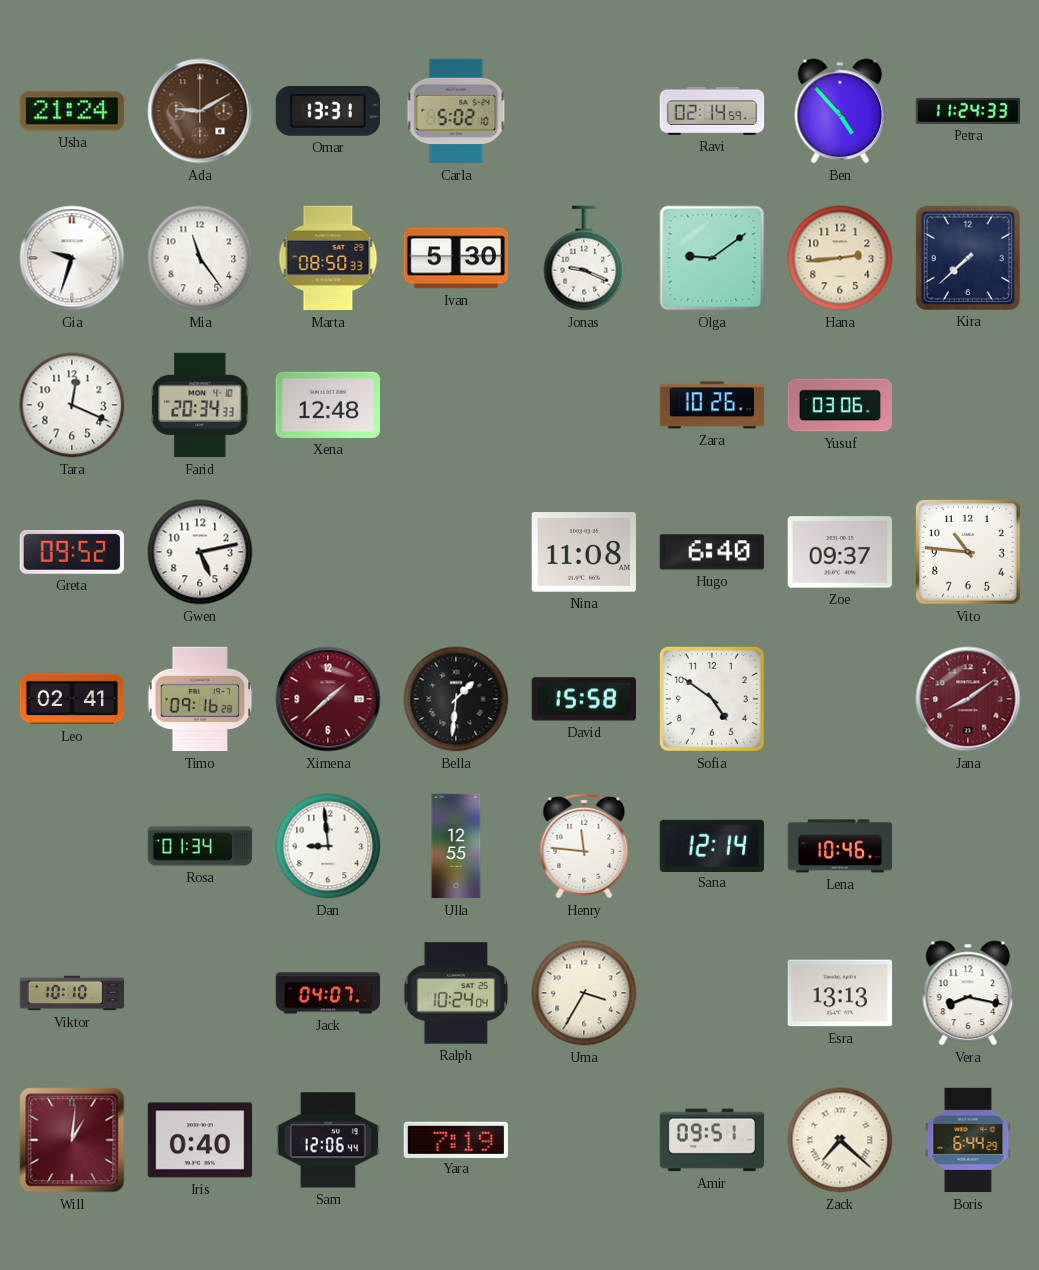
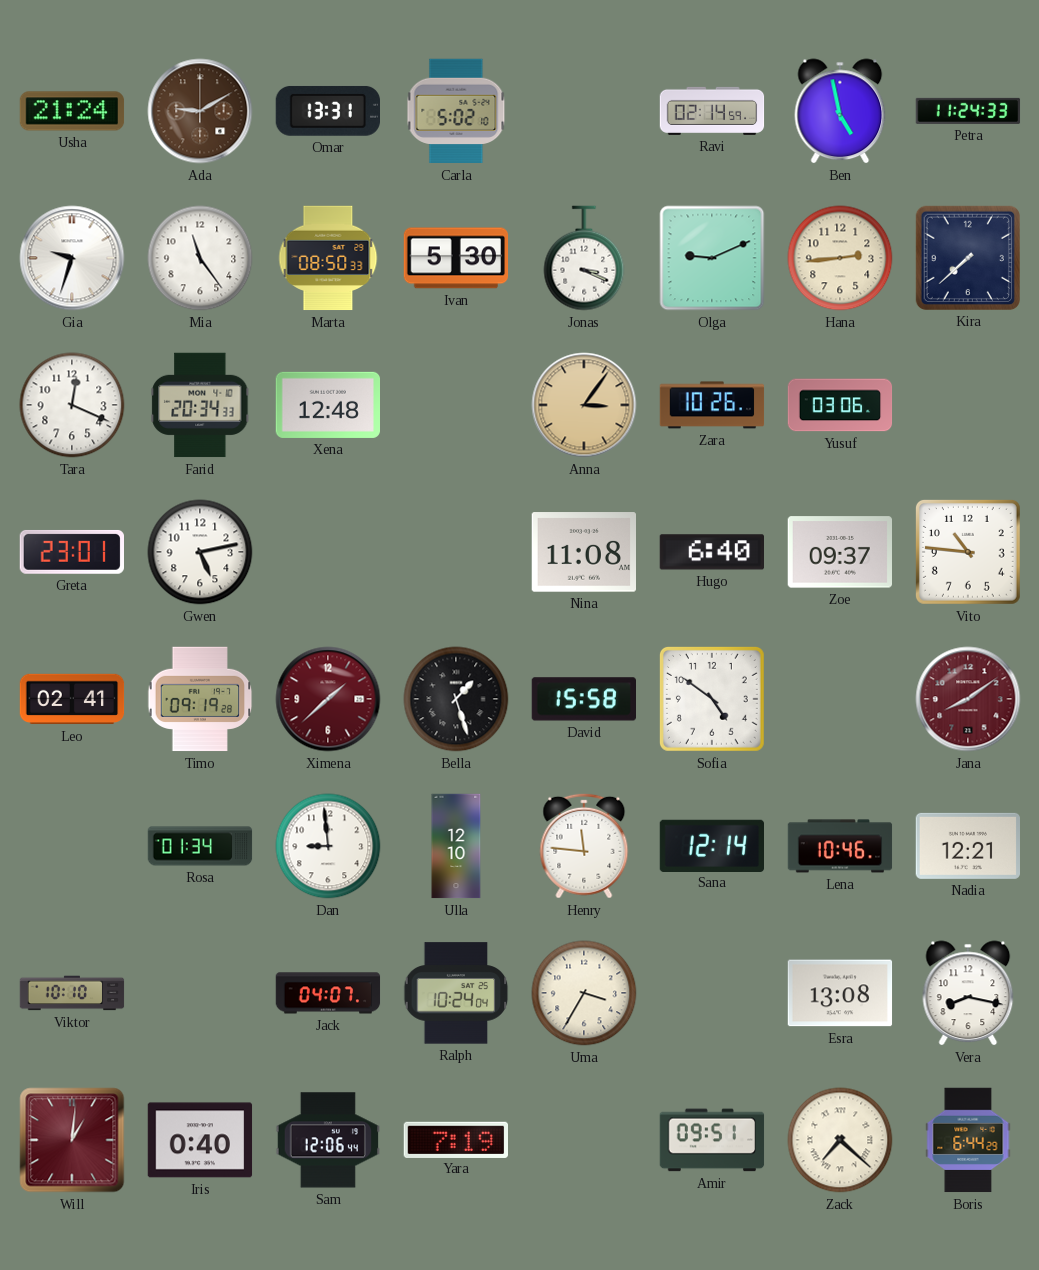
Ben: 4:53 -> 4:58 (840, 111)
Jonas: 9:19 -> 3:19 (584, 258)
Olga: 9:09 -> 9:11 (712, 258)
Anna: none -> 3:06 (584, 405)
Greta: 09:52 -> 23:01 (71, 552)
Timo: 09:16 -> 09:19 (200, 699)
Bella: 1:31 -> 1:27 (456, 699)
Ulla: 12:55 -> 12:10 (456, 846)
Nadia: none -> 12:21 (967, 846)
Esra: 13:13 -> 13:08 (840, 993)
